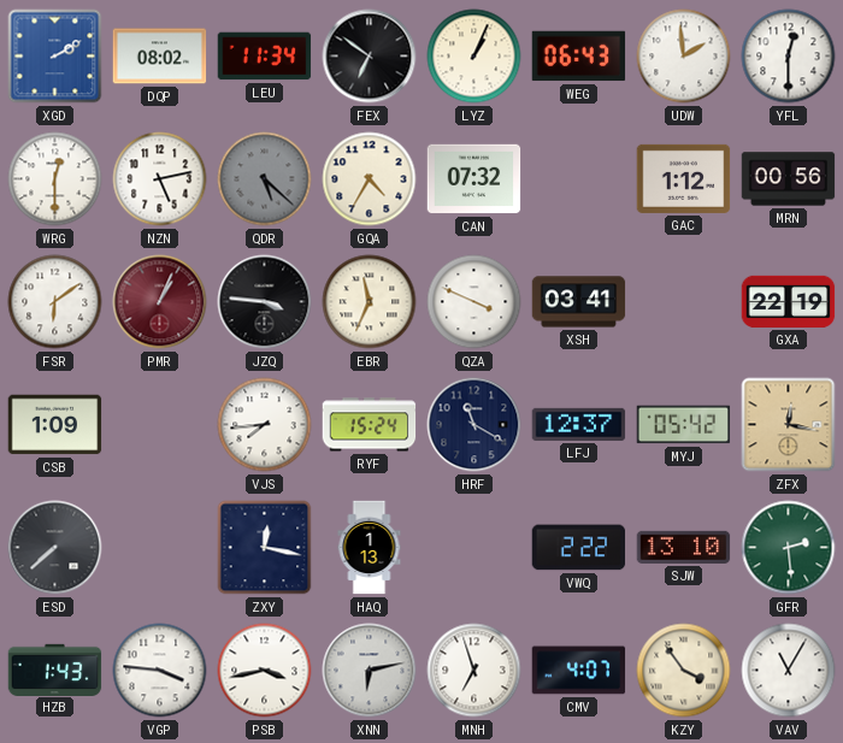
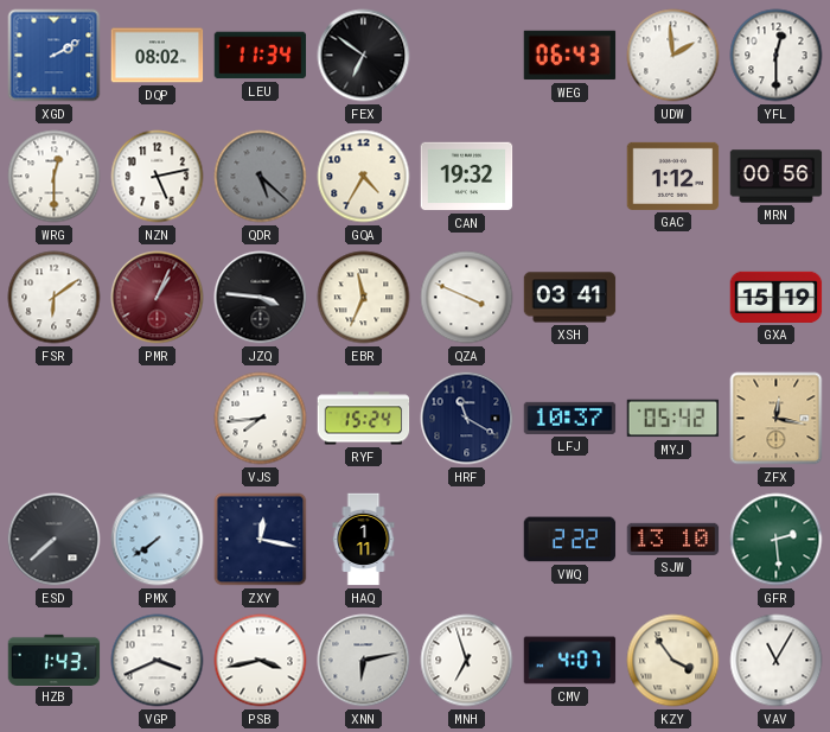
LYZ: 1:04 -> none (474, 57)
CAN: 07:32 -> 19:32 (467, 177)
GXA: 22:19 -> 15:19 (777, 297)
CSB: 1:09 -> none (55, 425)
LFJ: 12:37 -> 10:37 (570, 418)
PMX: none -> 7:39 (158, 540)
HAQ: 1:13 -> 1:11 (364, 540)
VGP: 3:46 -> 3:41 (158, 661)
